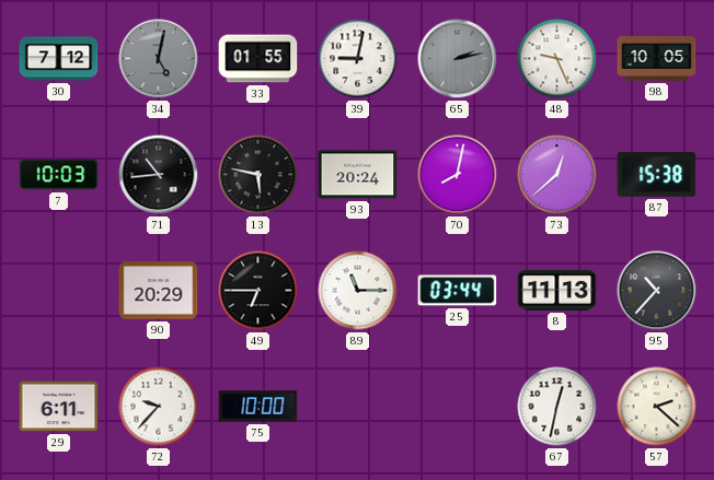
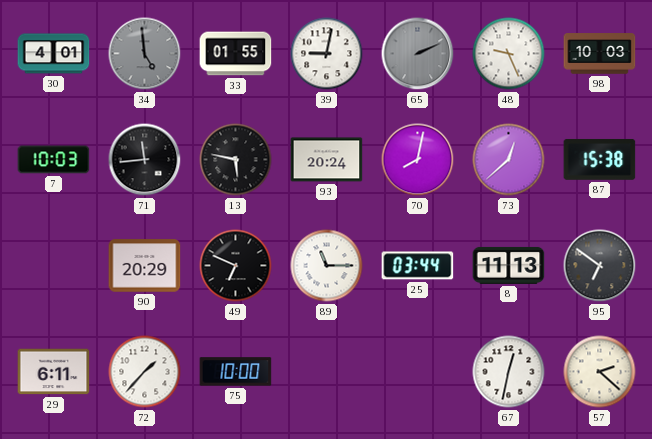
30: 7:12 -> 4:01 (54, 54)
34: 5:02 -> 4:59 (145, 54)
65: 2:13 -> 2:11 (418, 54)
98: 10:05 -> 10:03 (600, 54)
71: 10:44 -> 11:44 (145, 160)
49: 6:45 -> 6:49 (236, 266)
95: 10:37 -> 6:51 (600, 266)
72: 9:37 -> 1:37 (145, 372)
